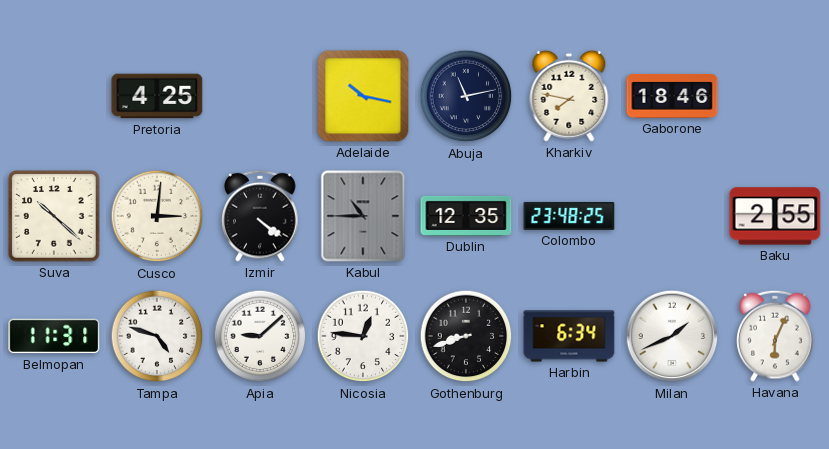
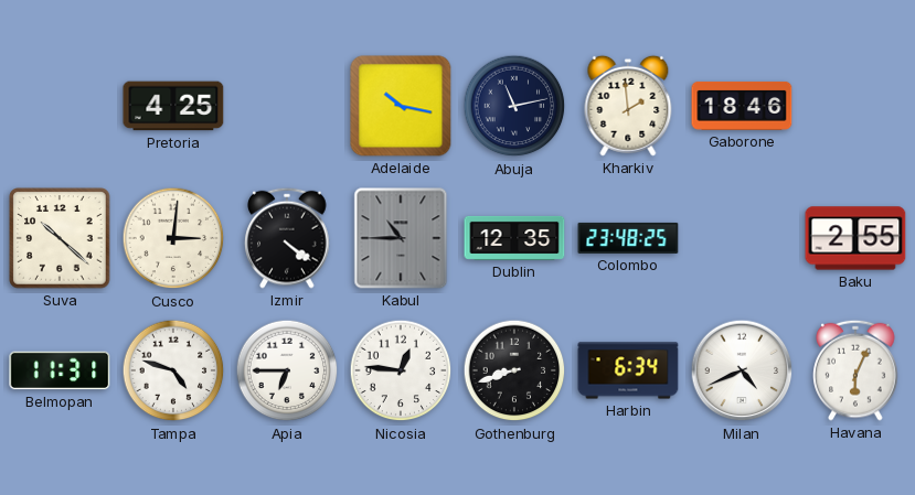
Kharkiv: 7:47 -> 1:59 (628, 106)
Apia: 9:08 -> 6:45 (287, 370)
Milan: 1:41 -> 4:41 (742, 370)
